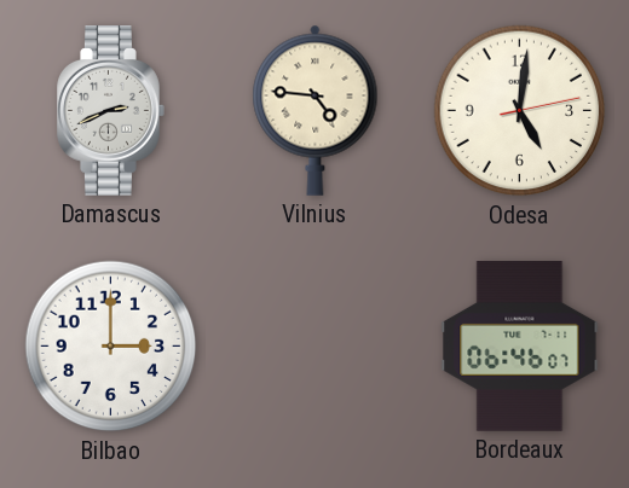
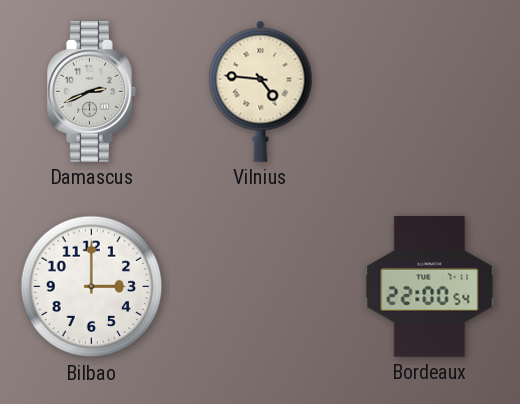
Odesa: 5:01 -> none (520, 111)
Bordeaux: 06:46 -> 22:00 (430, 287)
